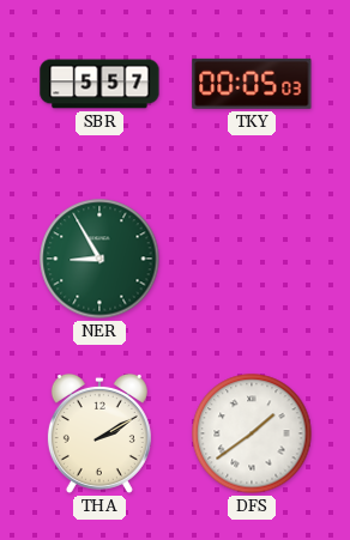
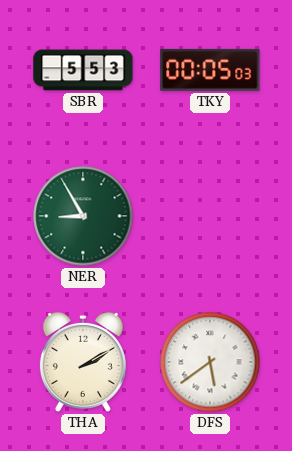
SBR: 5:57 -> 5:53 (83, 70)
DFS: 1:39 -> 5:39 (210, 362)
